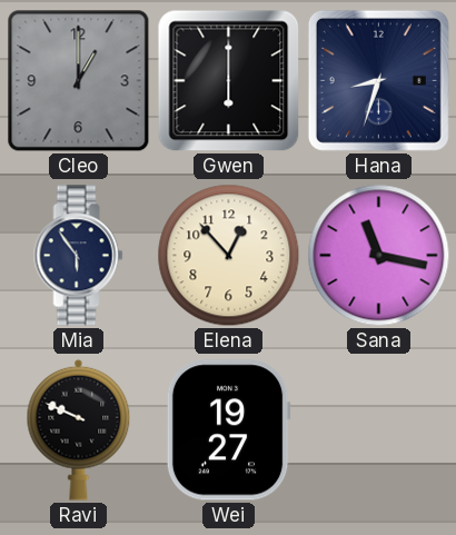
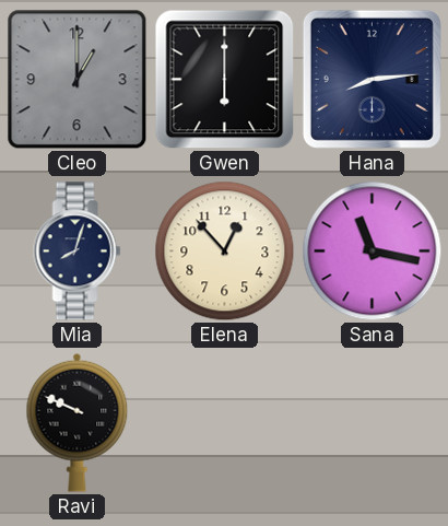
Hana: 8:33 -> 8:14 (372, 79)
Mia: 5:54 -> 8:03 (78, 252)
Wei: 19:27 -> none (228, 430)
